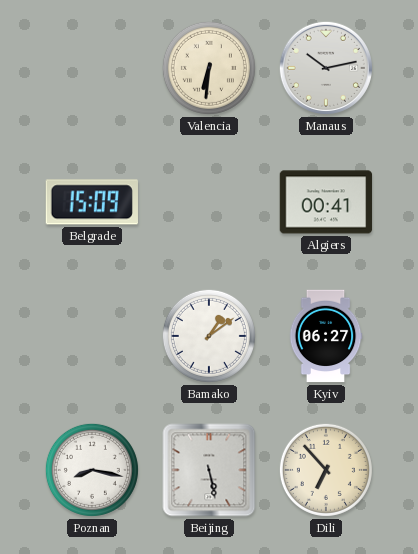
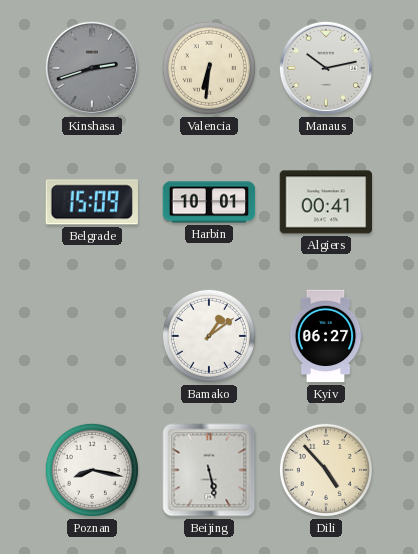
Kinshasa: none -> 2:42 (92, 68)
Harbin: none -> 10:01 (209, 202)
Dili: 6:53 -> 4:53 (326, 470)
